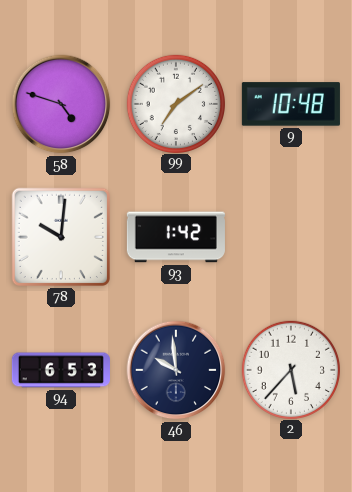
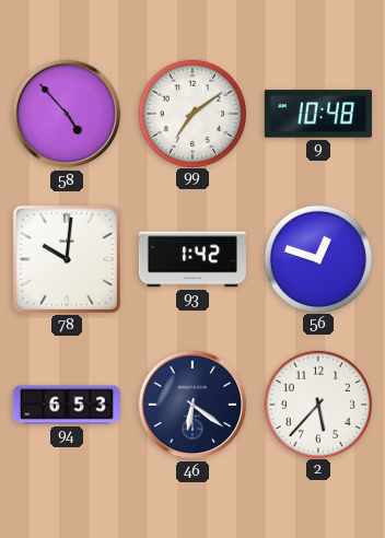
58: 4:48 -> 4:53 (67, 114)
56: none -> 12:48 (317, 258)
46: 9:59 -> 6:21 (192, 405)
